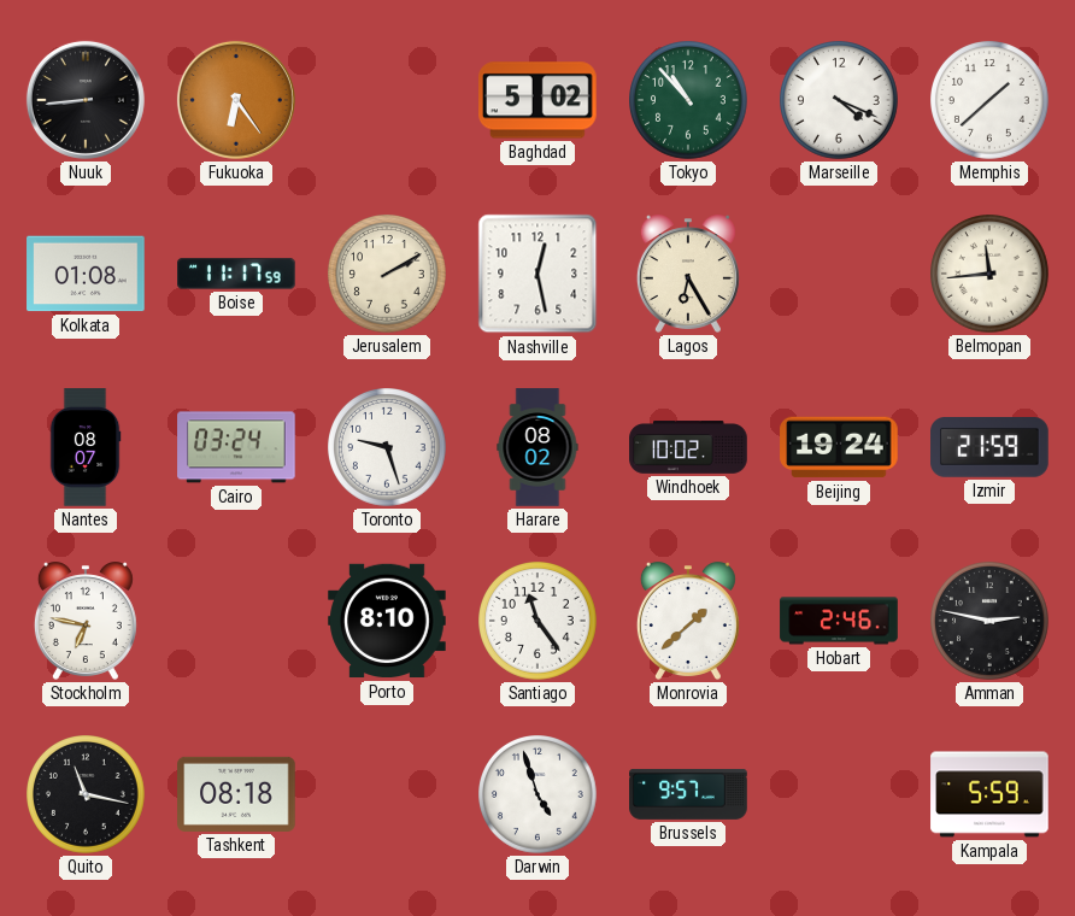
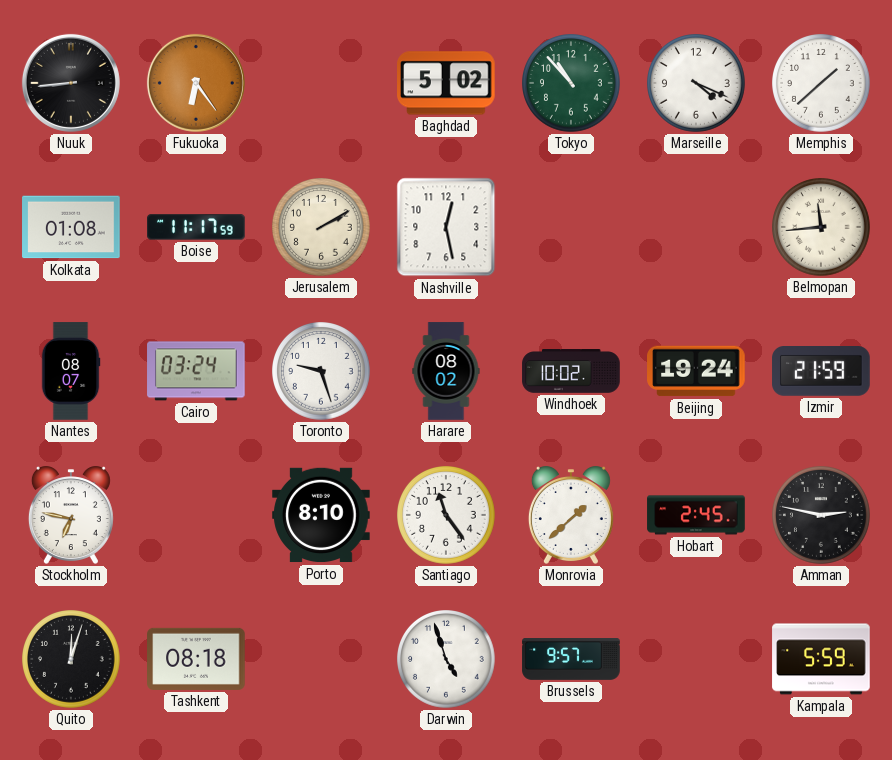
Lagos: 6:25 -> none (688, 274)
Hobart: 2:46 -> 2:45 (696, 515)
Quito: 11:17 -> 12:03 (72, 660)
